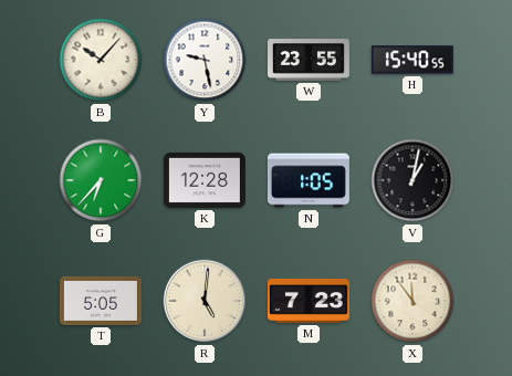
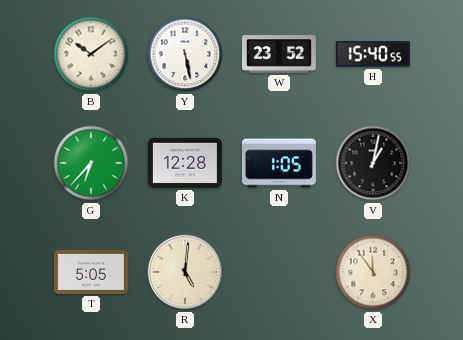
B: 10:07 -> 10:09 (91, 54)
Y: 9:28 -> 5:28 (185, 54)
W: 23:55 -> 23:52 (279, 54)
M: 7:23 -> none (309, 301)
